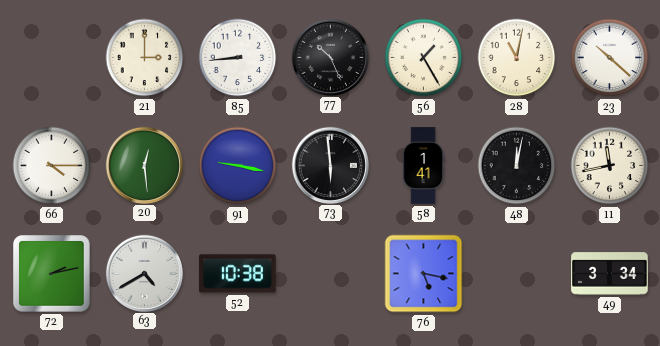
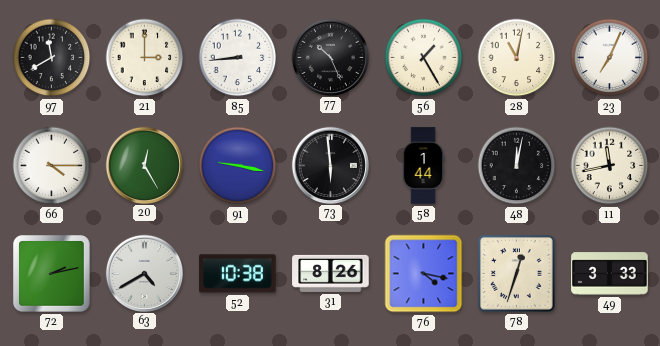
97: none -> 11:40 (52, 58)
23: 10:22 -> 7:04 (610, 58)
20: 12:29 -> 12:25 (144, 165)
58: 1:41 -> 1:44 (423, 166)
31: none -> 8:26 (331, 273)
76: 5:17 -> 4:17 (424, 274)
78: none -> 12:33 (517, 274)
49: 3:34 -> 3:33 (610, 274)
